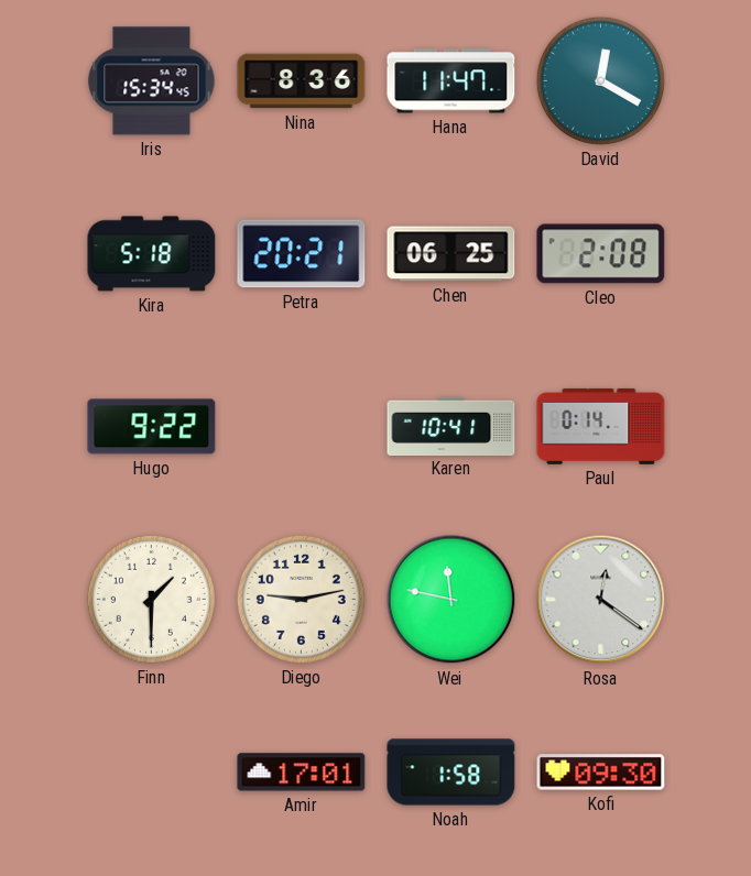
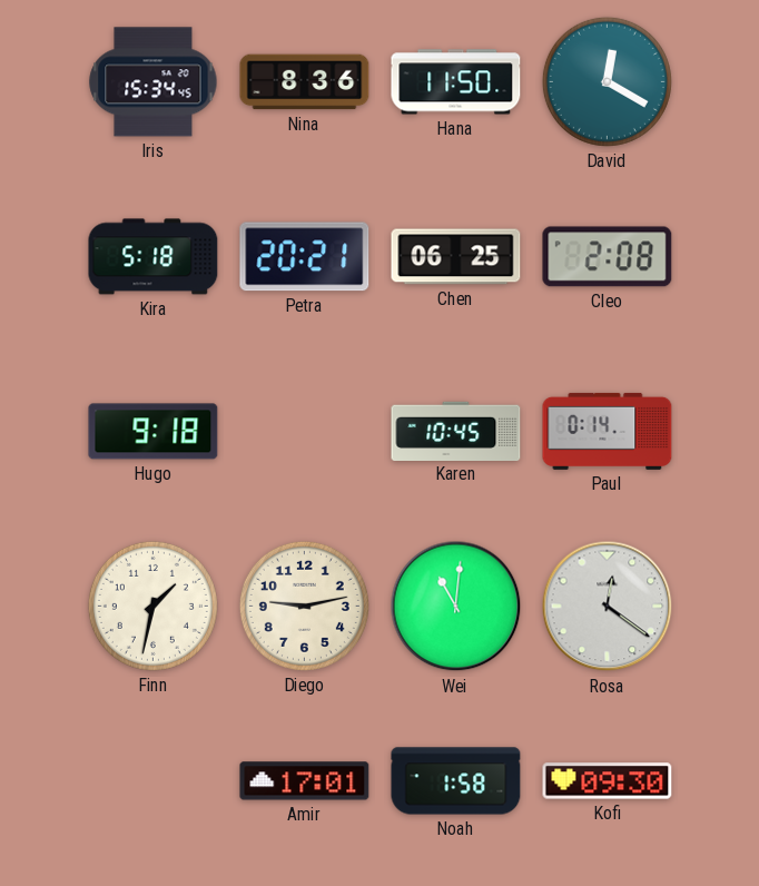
Hana: 11:47 -> 11:50 (456, 82)
Hugo: 9:22 -> 9:18 (154, 432)
Karen: 10:41 -> 10:45 (456, 431)
Finn: 1:30 -> 1:32 (152, 606)
Wei: 11:47 -> 11:01 (456, 607)
